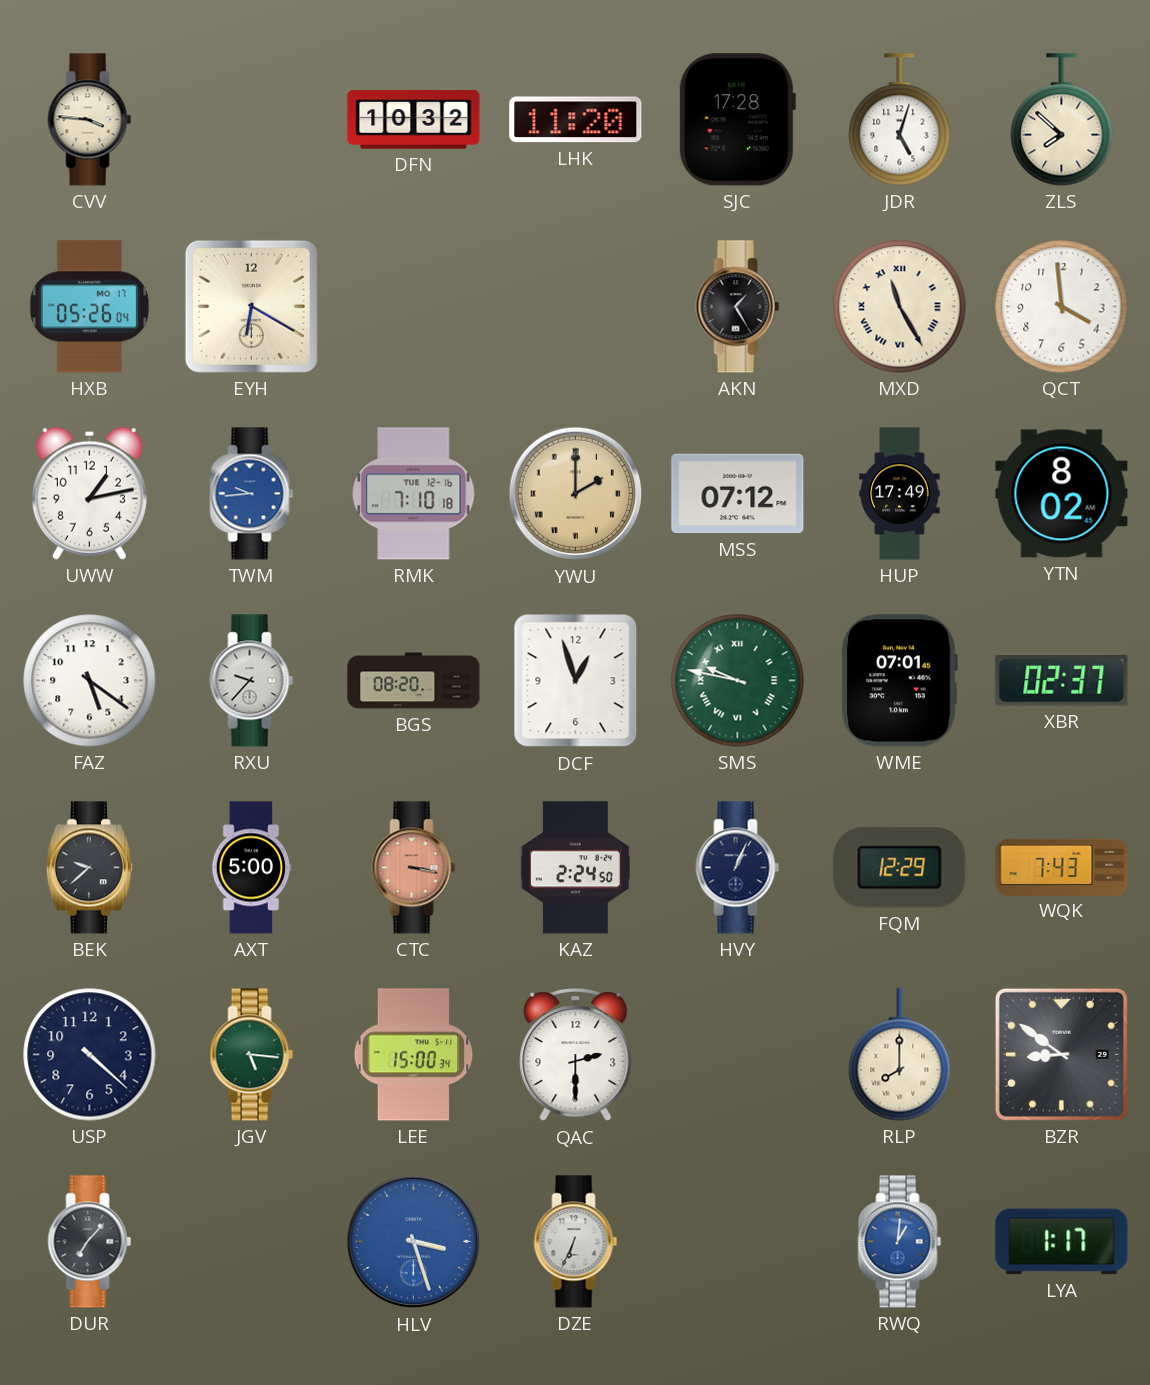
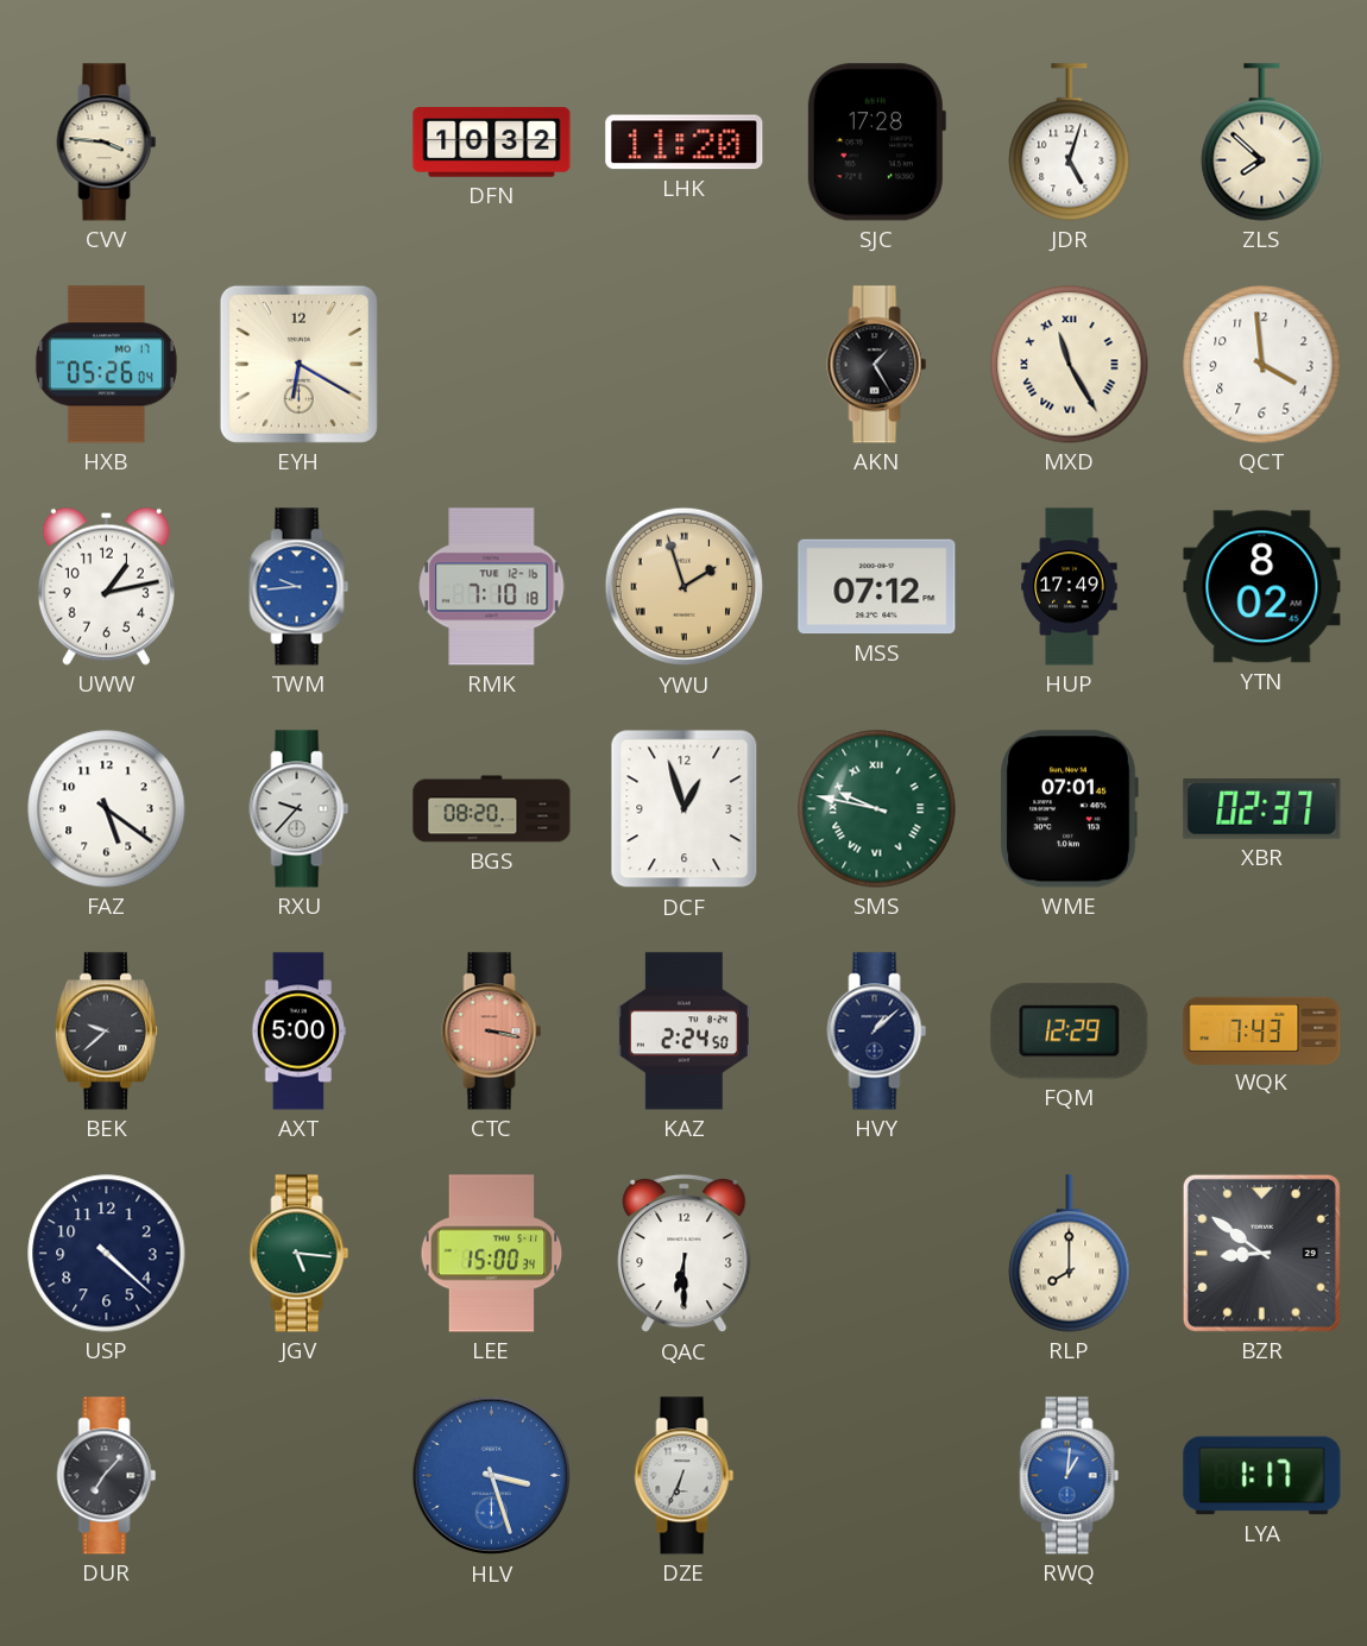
YWU: 2:00 -> 1:57 (685, 587)
HVY: 1:04 -> 1:08 (877, 1032)
QAC: 2:30 -> 6:30 (685, 1254)
